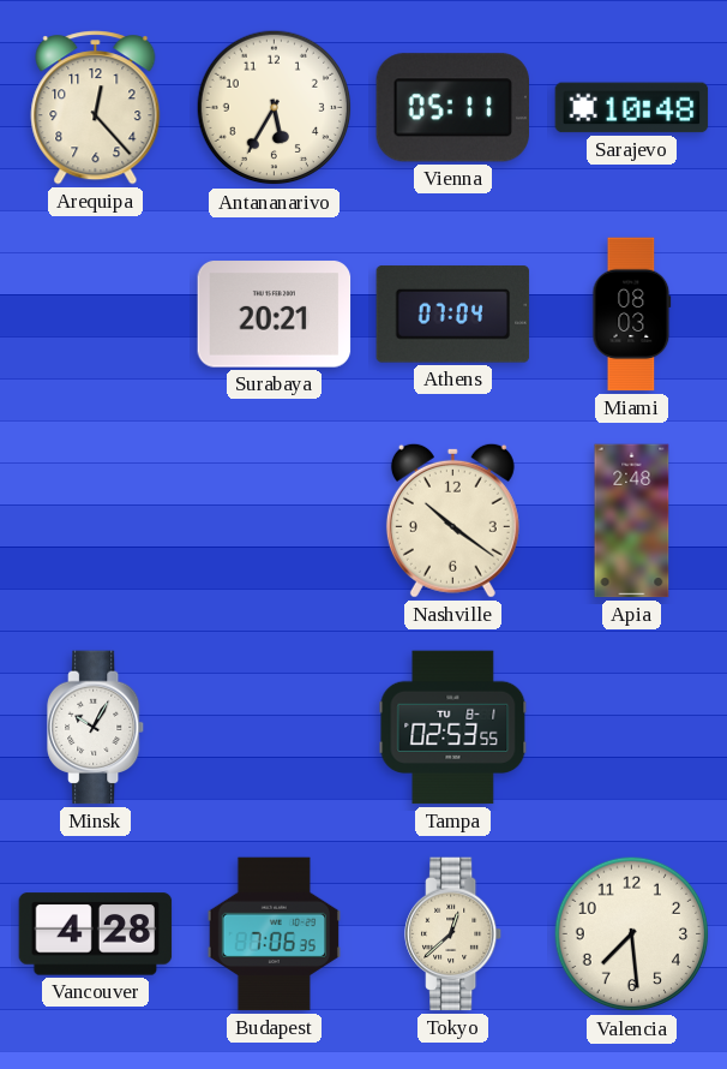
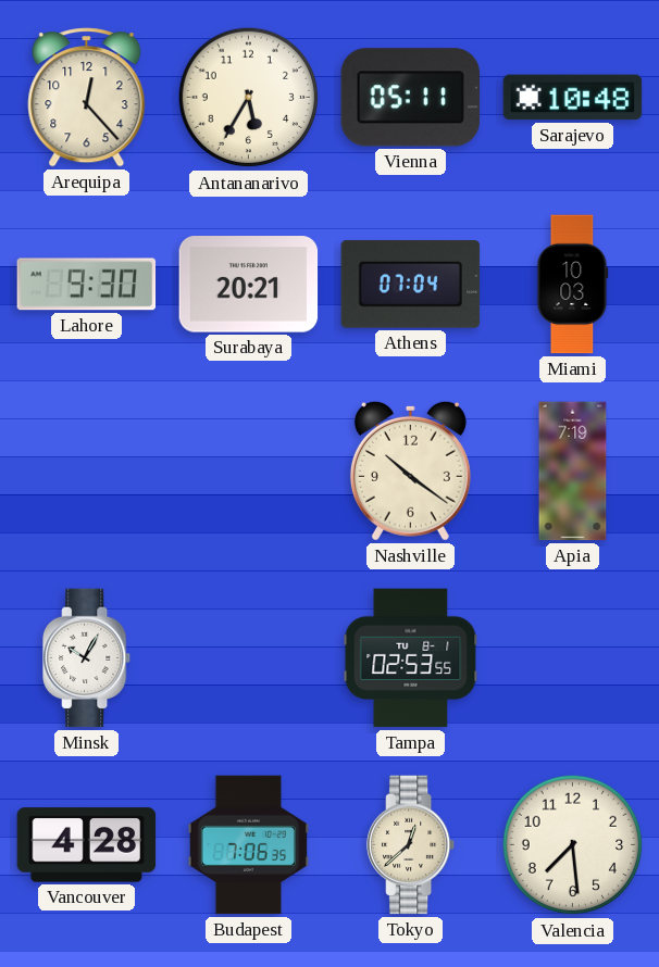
Lahore: none -> 9:30 (87, 285)
Miami: 08:03 -> 10:03 (573, 285)
Apia: 2:48 -> 7:19 (573, 472)
